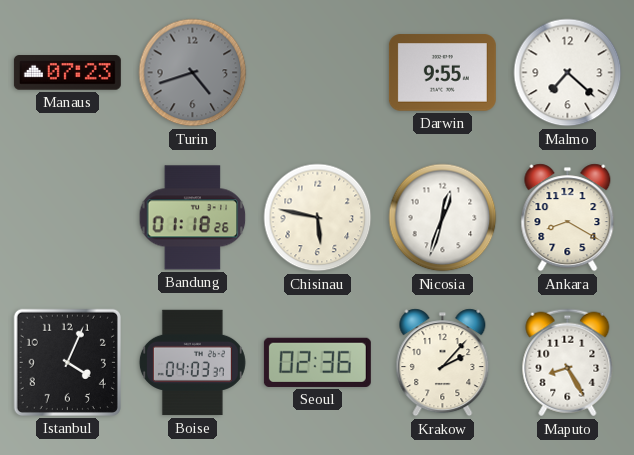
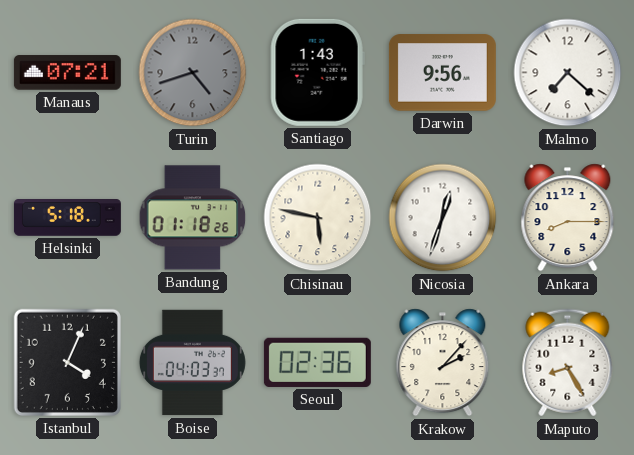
Manaus: 07:23 -> 07:21 (67, 73)
Santiago: none -> 1:43 (317, 72)
Darwin: 9:55 -> 9:56 (442, 73)
Helsinki: none -> 5:18 (67, 218)
Ankara: 8:20 -> 8:15 (568, 218)
